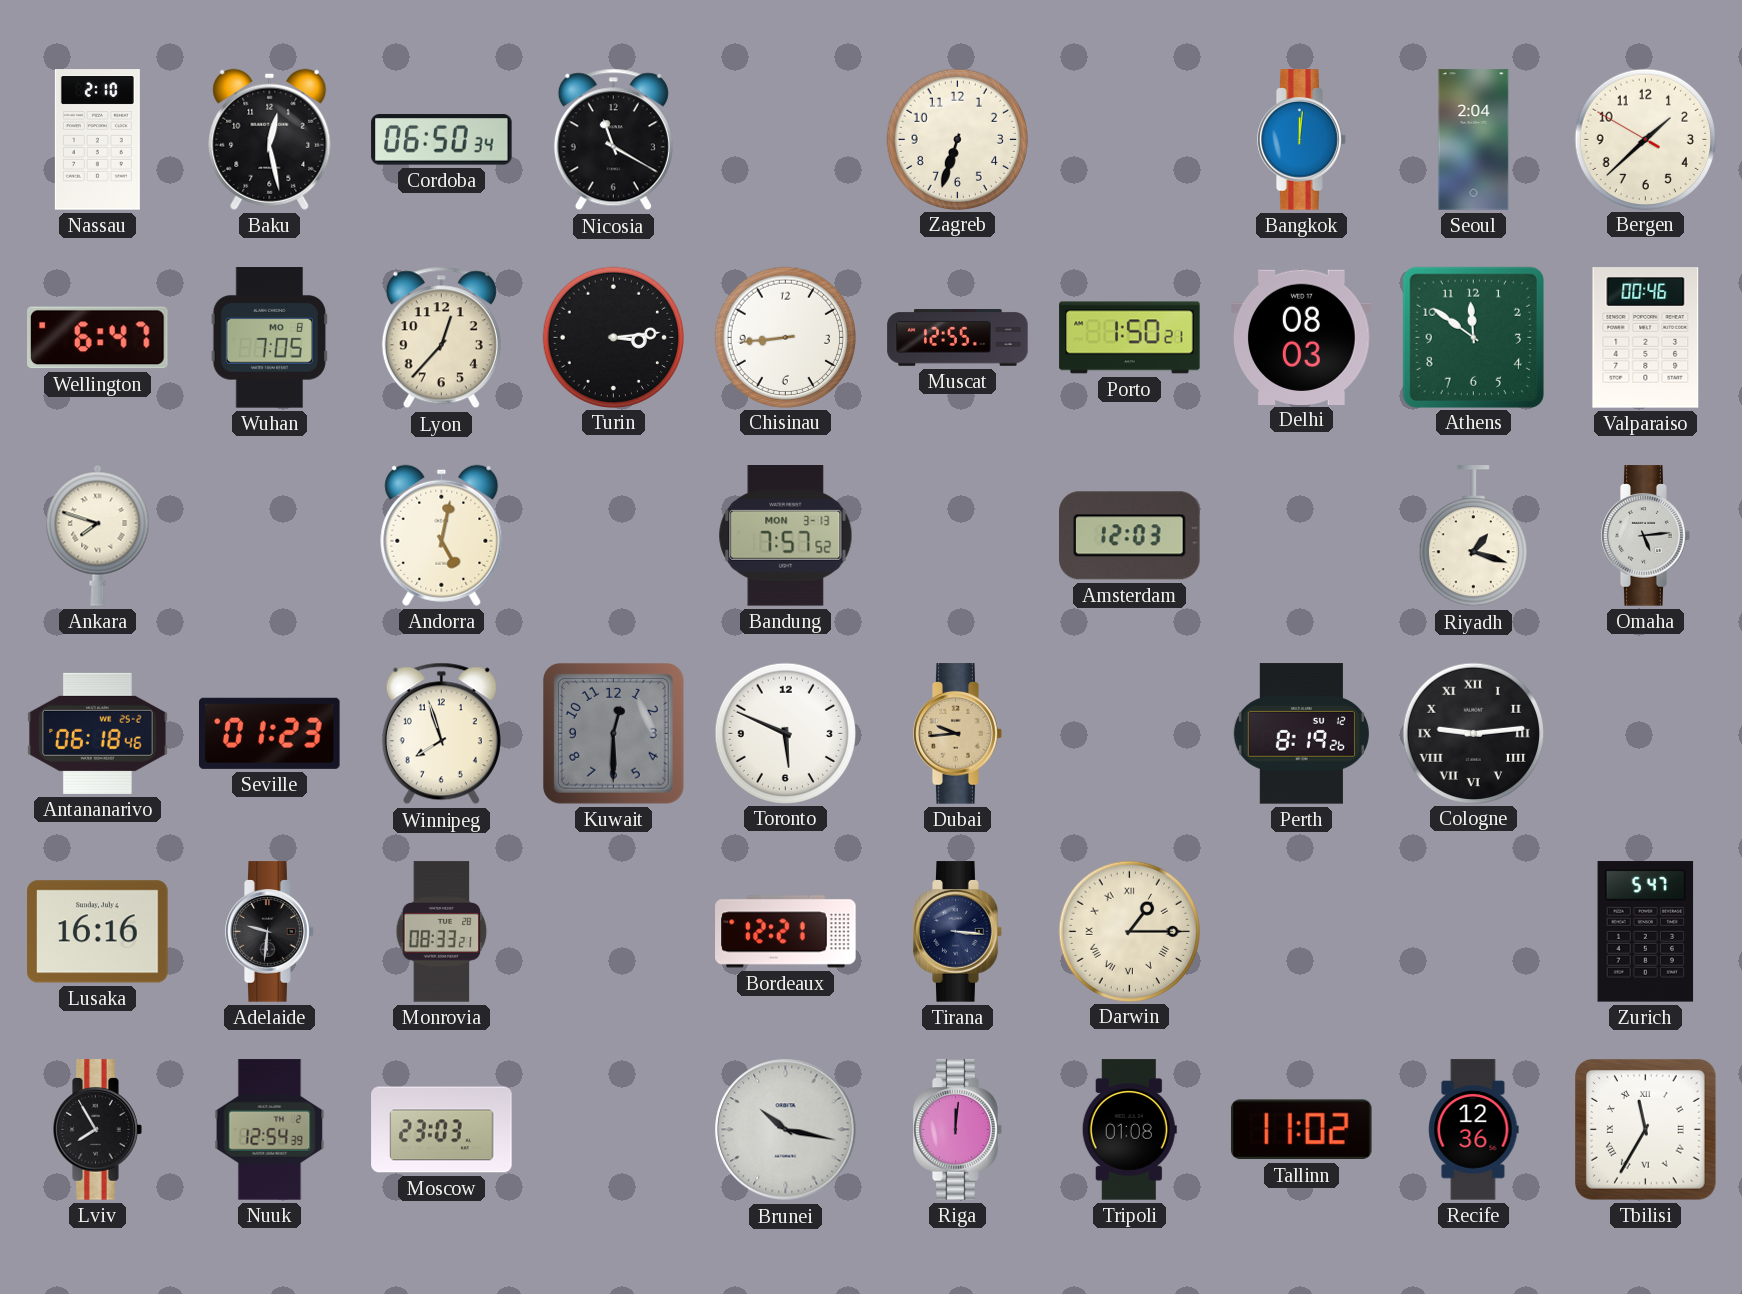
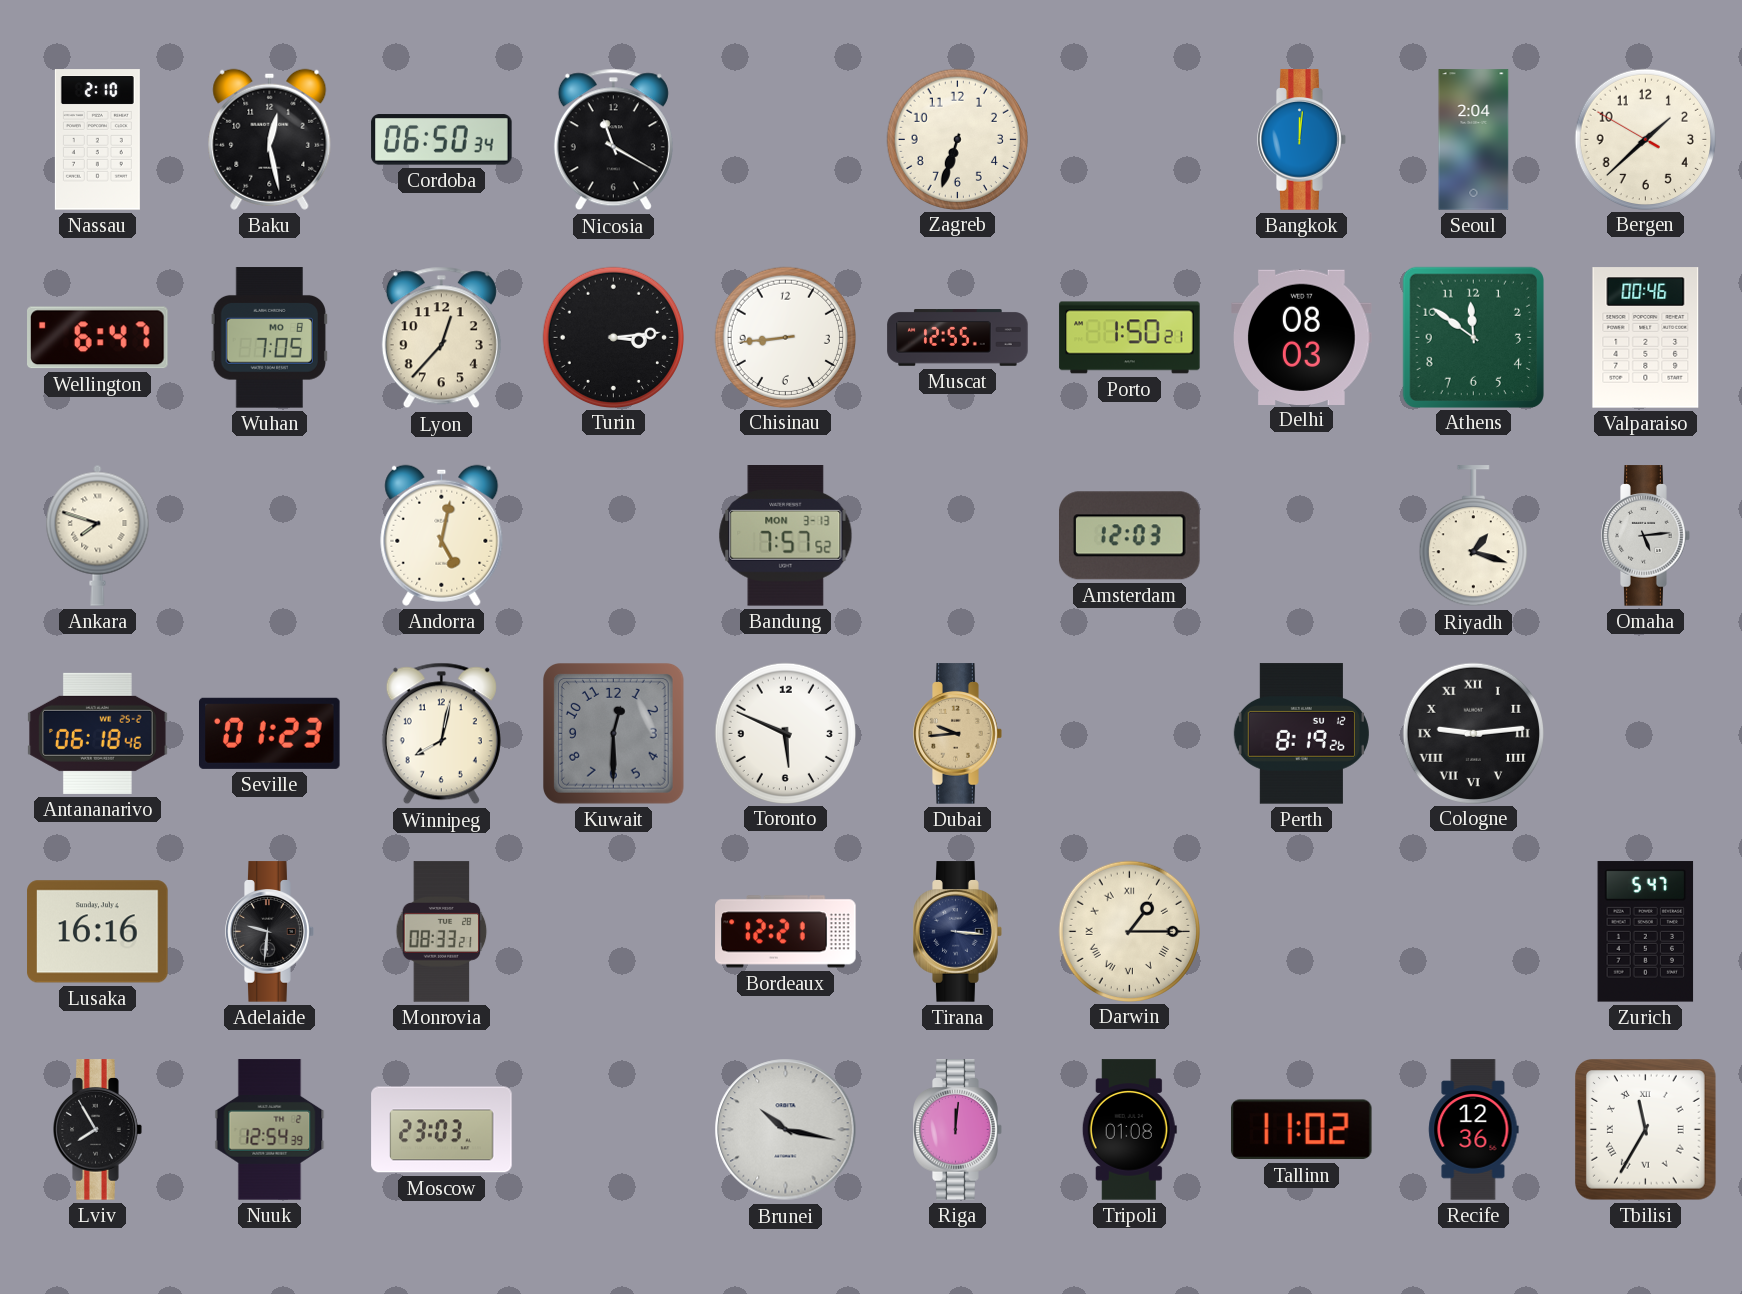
Winnipeg: 7:57 -> 8:02 (441, 734)
